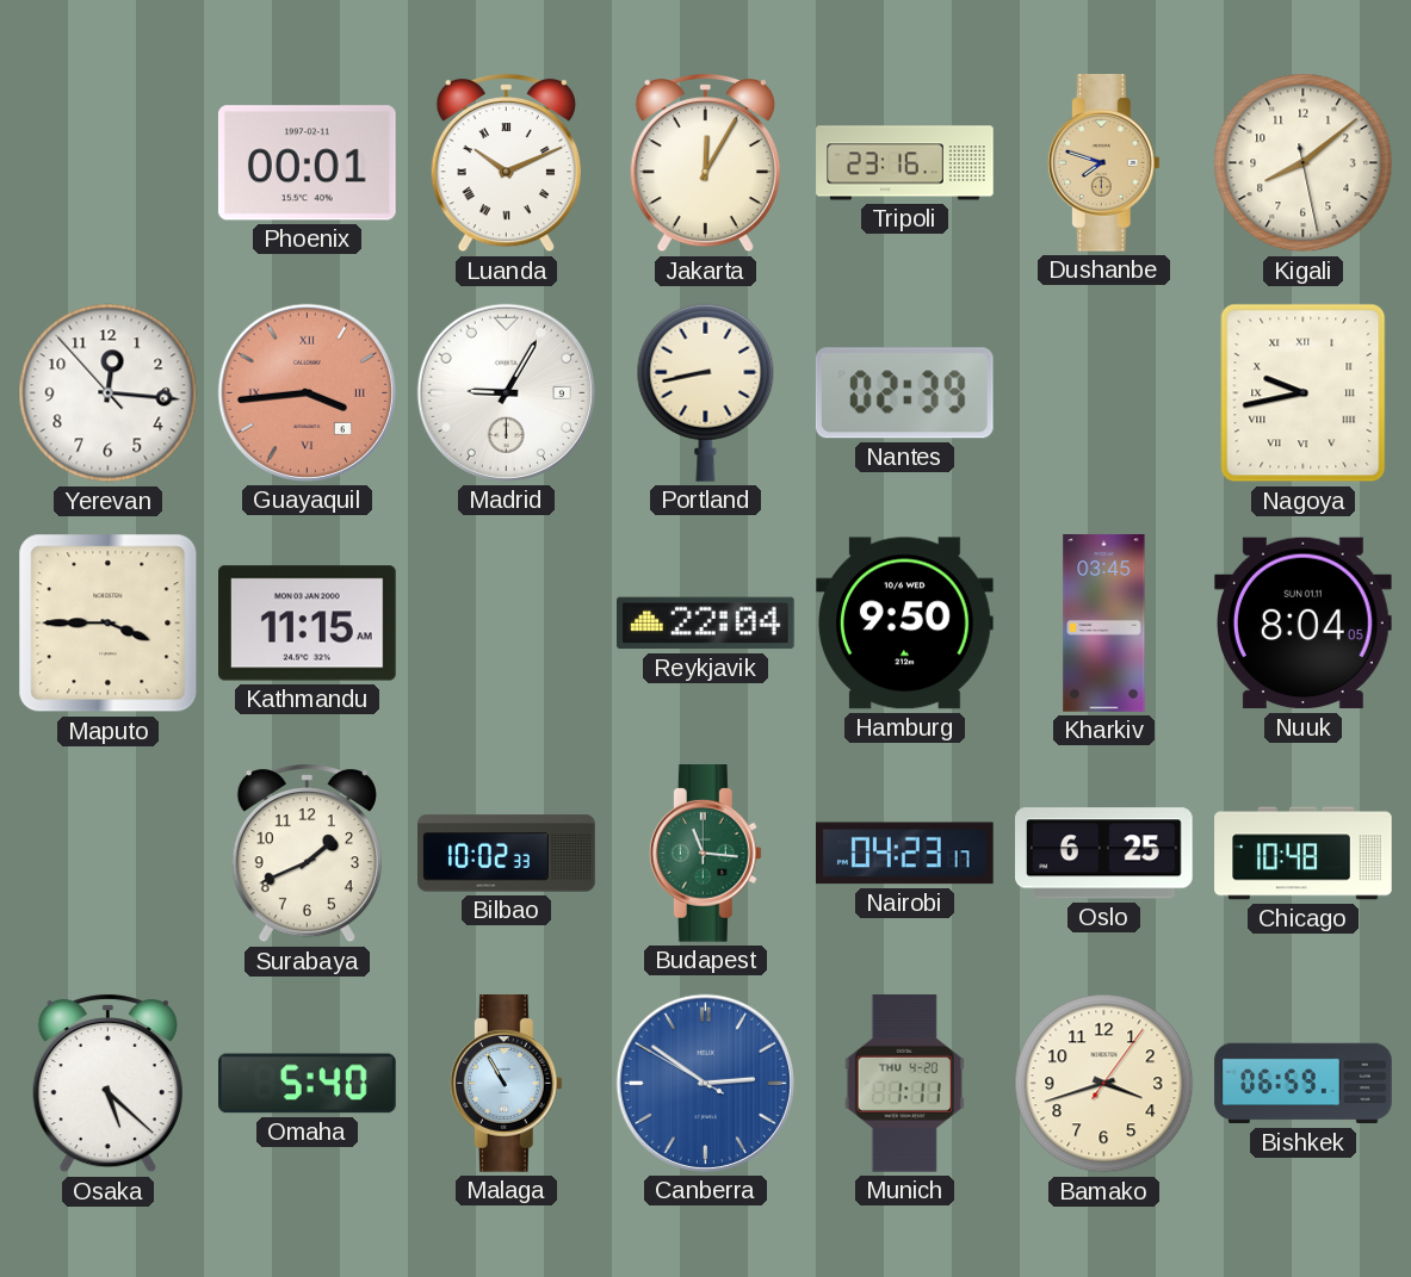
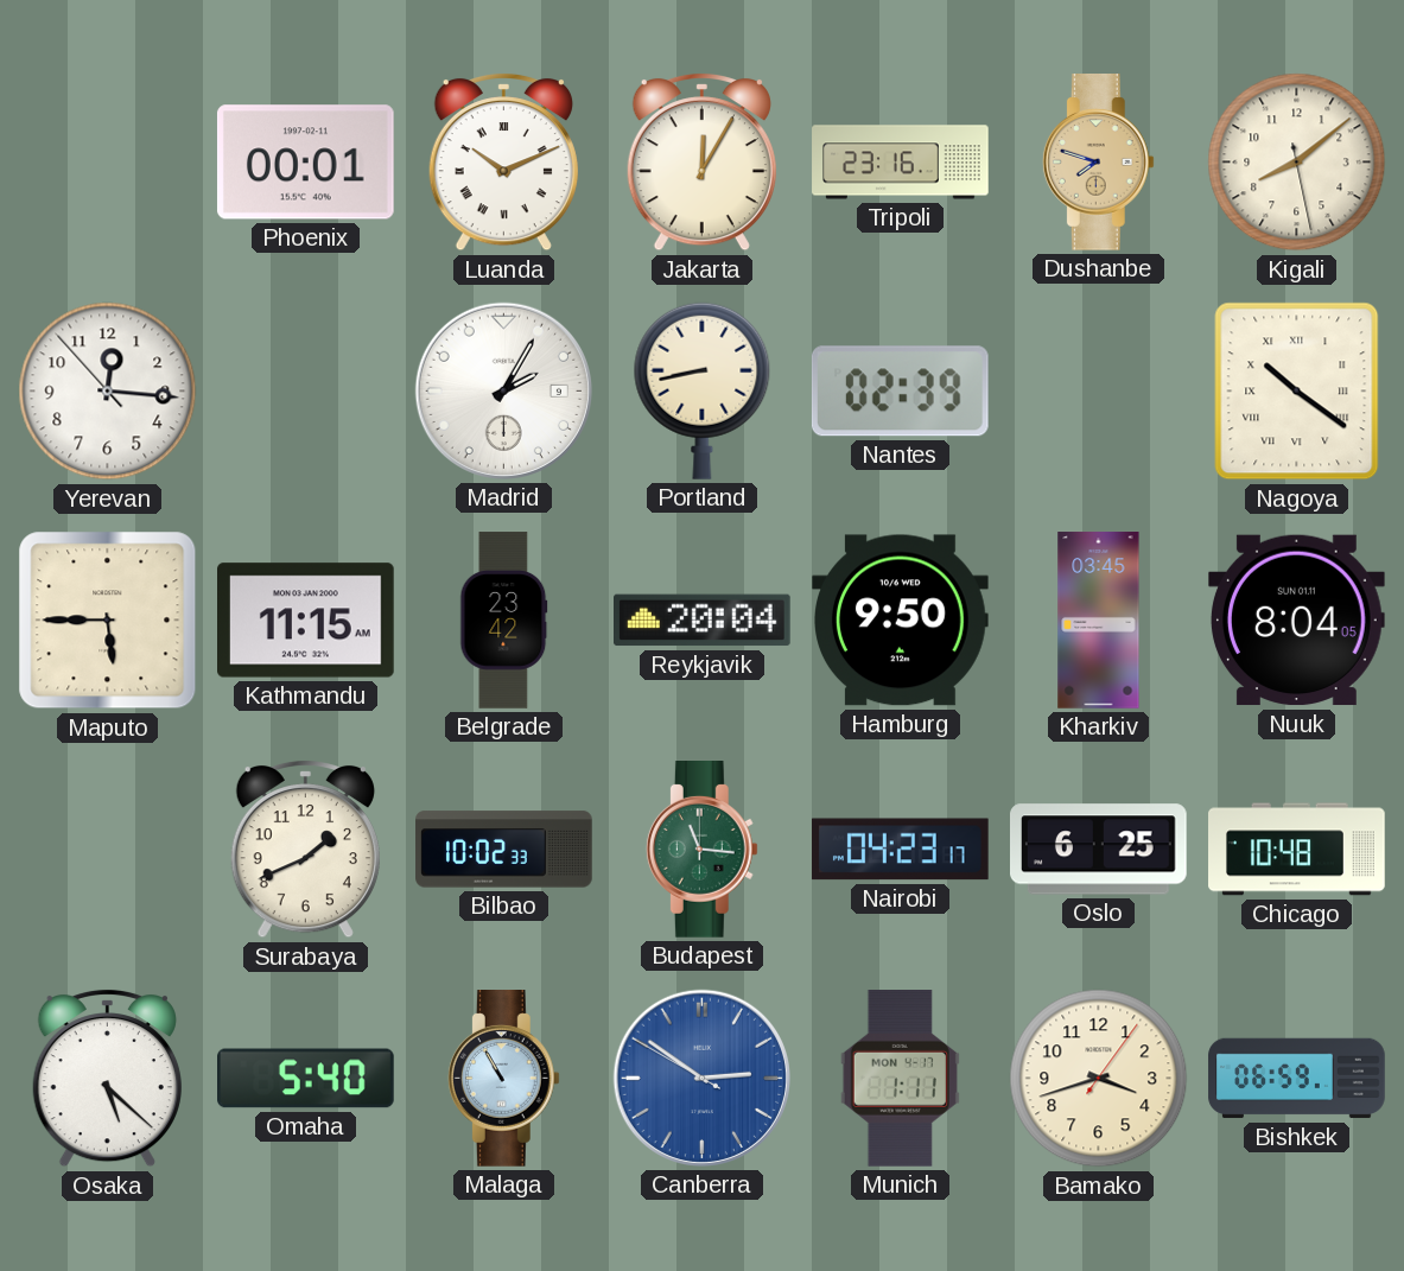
Guayaquil: 3:44 -> none (307, 392)
Madrid: 9:05 -> 2:05 (503, 390)
Nagoya: 9:43 -> 10:21 (1297, 392)
Maputo: 3:45 -> 5:45 (108, 621)
Belgrade: none -> 23:42 (504, 621)
Reykjavik: 22:04 -> 20:04 (703, 621)
Munich date: THU 4-20 -> MON 4-17 (900, 1079)
